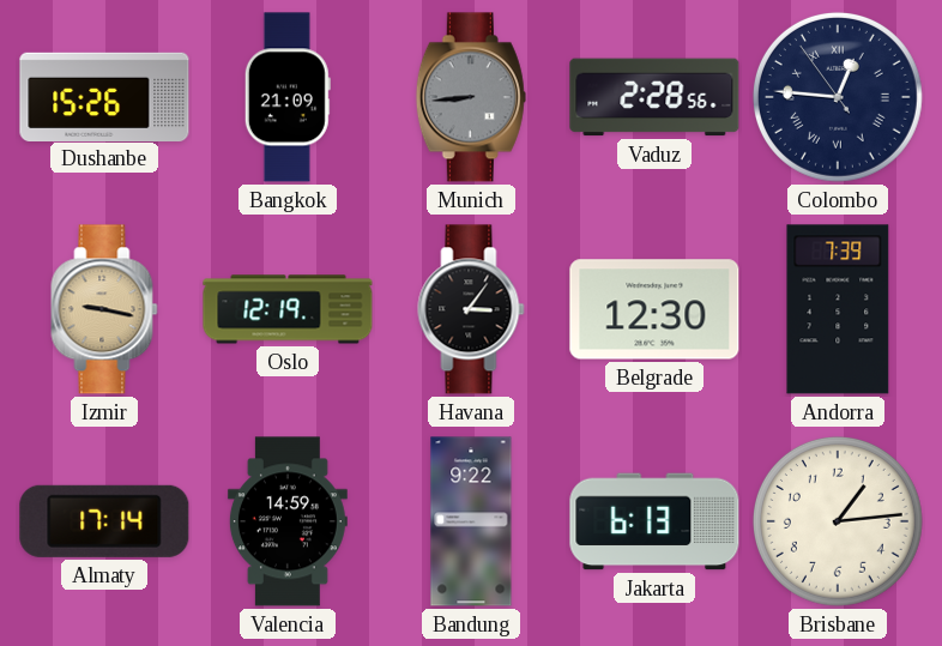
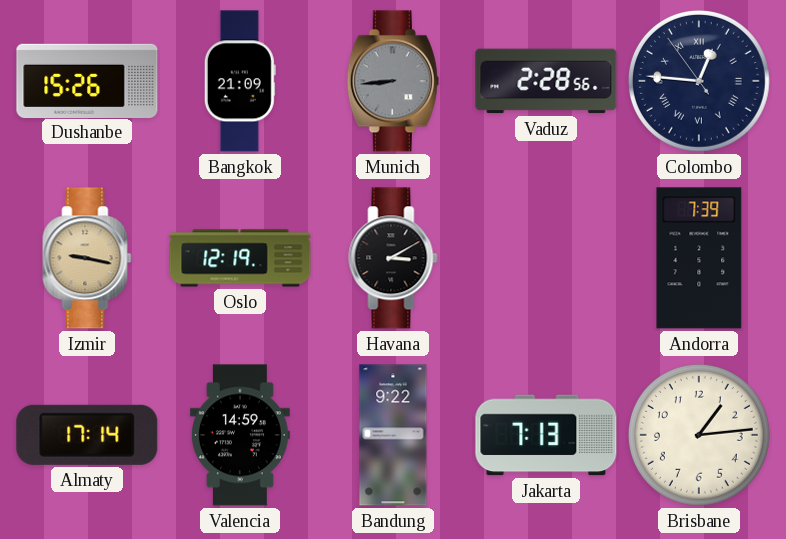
Havana: 3:06 -> 3:10 (393, 258)
Belgrade: 12:30 -> none (654, 309)
Jakarta: 6:13 -> 7:13 (546, 435)
